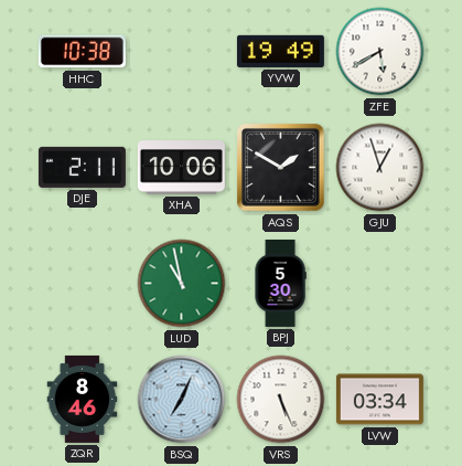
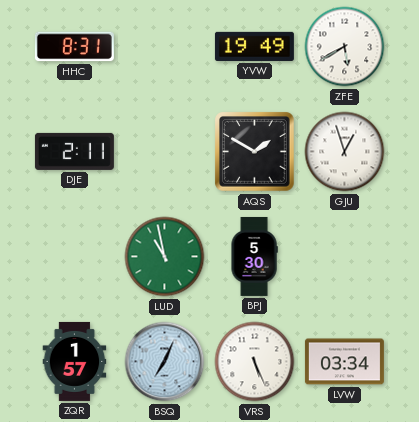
HHC: 10:38 -> 8:31 (74, 47)
XHA: 10:06 -> none (181, 168)
ZQR: 8:46 -> 1:57 (75, 361)
